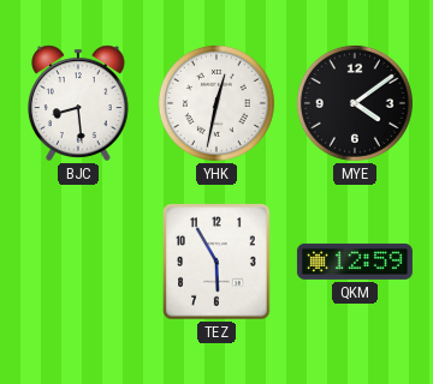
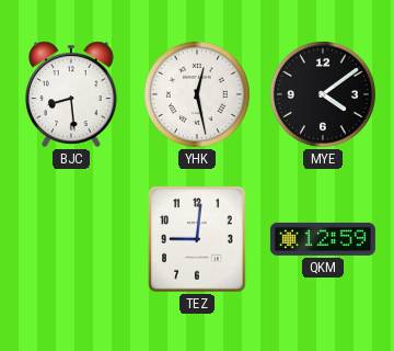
YHK: 12:32 -> 12:28 (197, 94)
TEZ: 5:55 -> 9:01 (197, 239)
